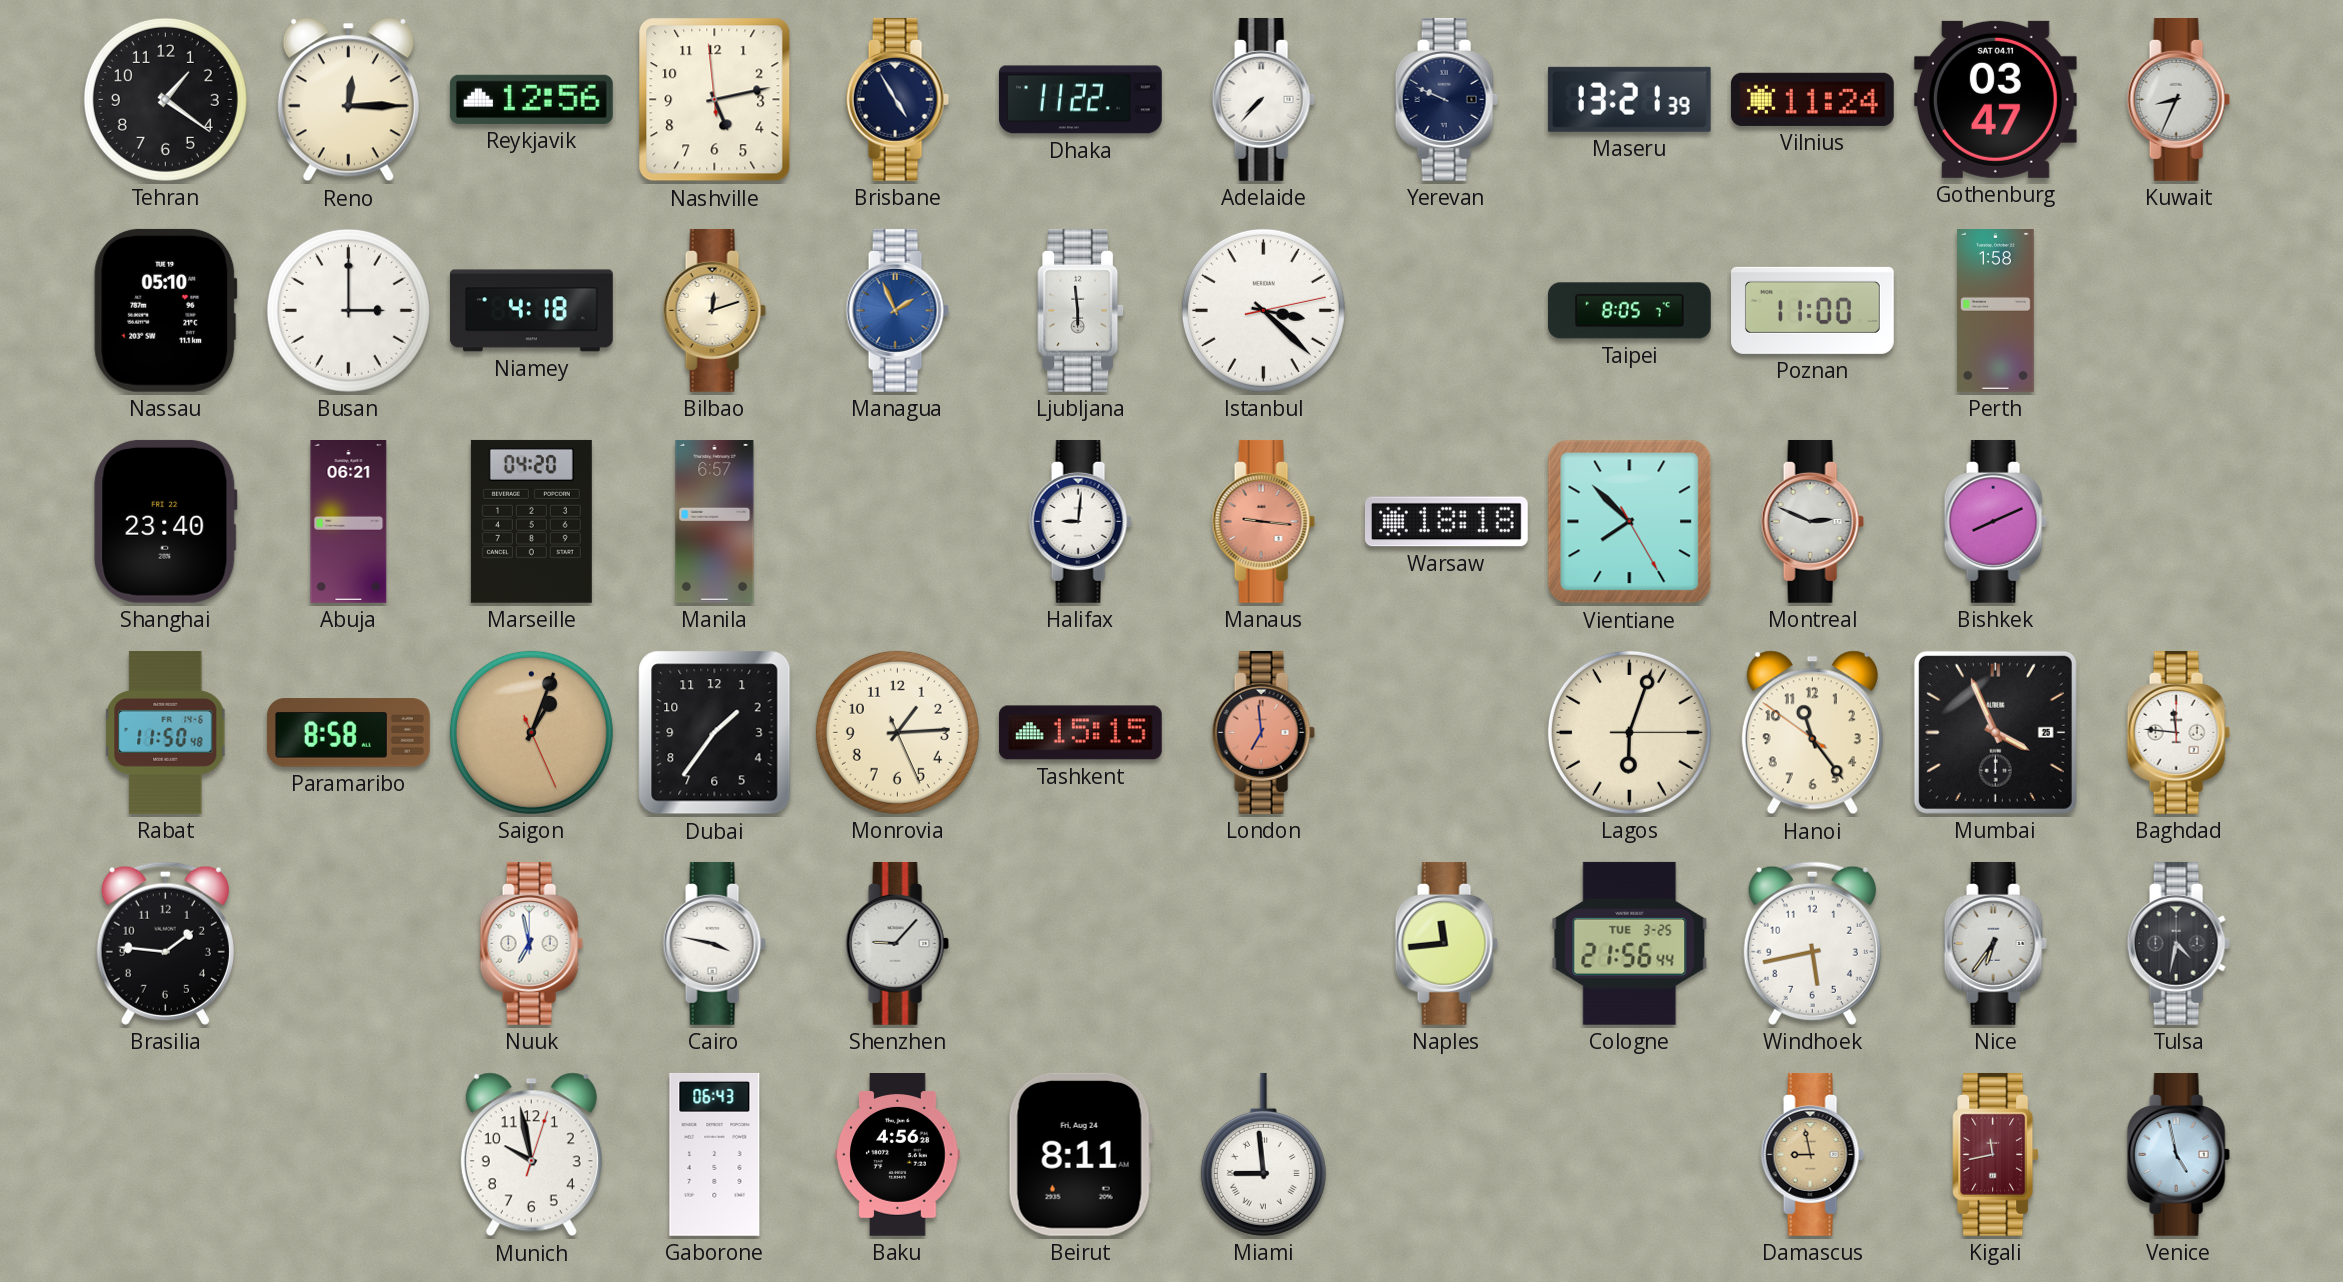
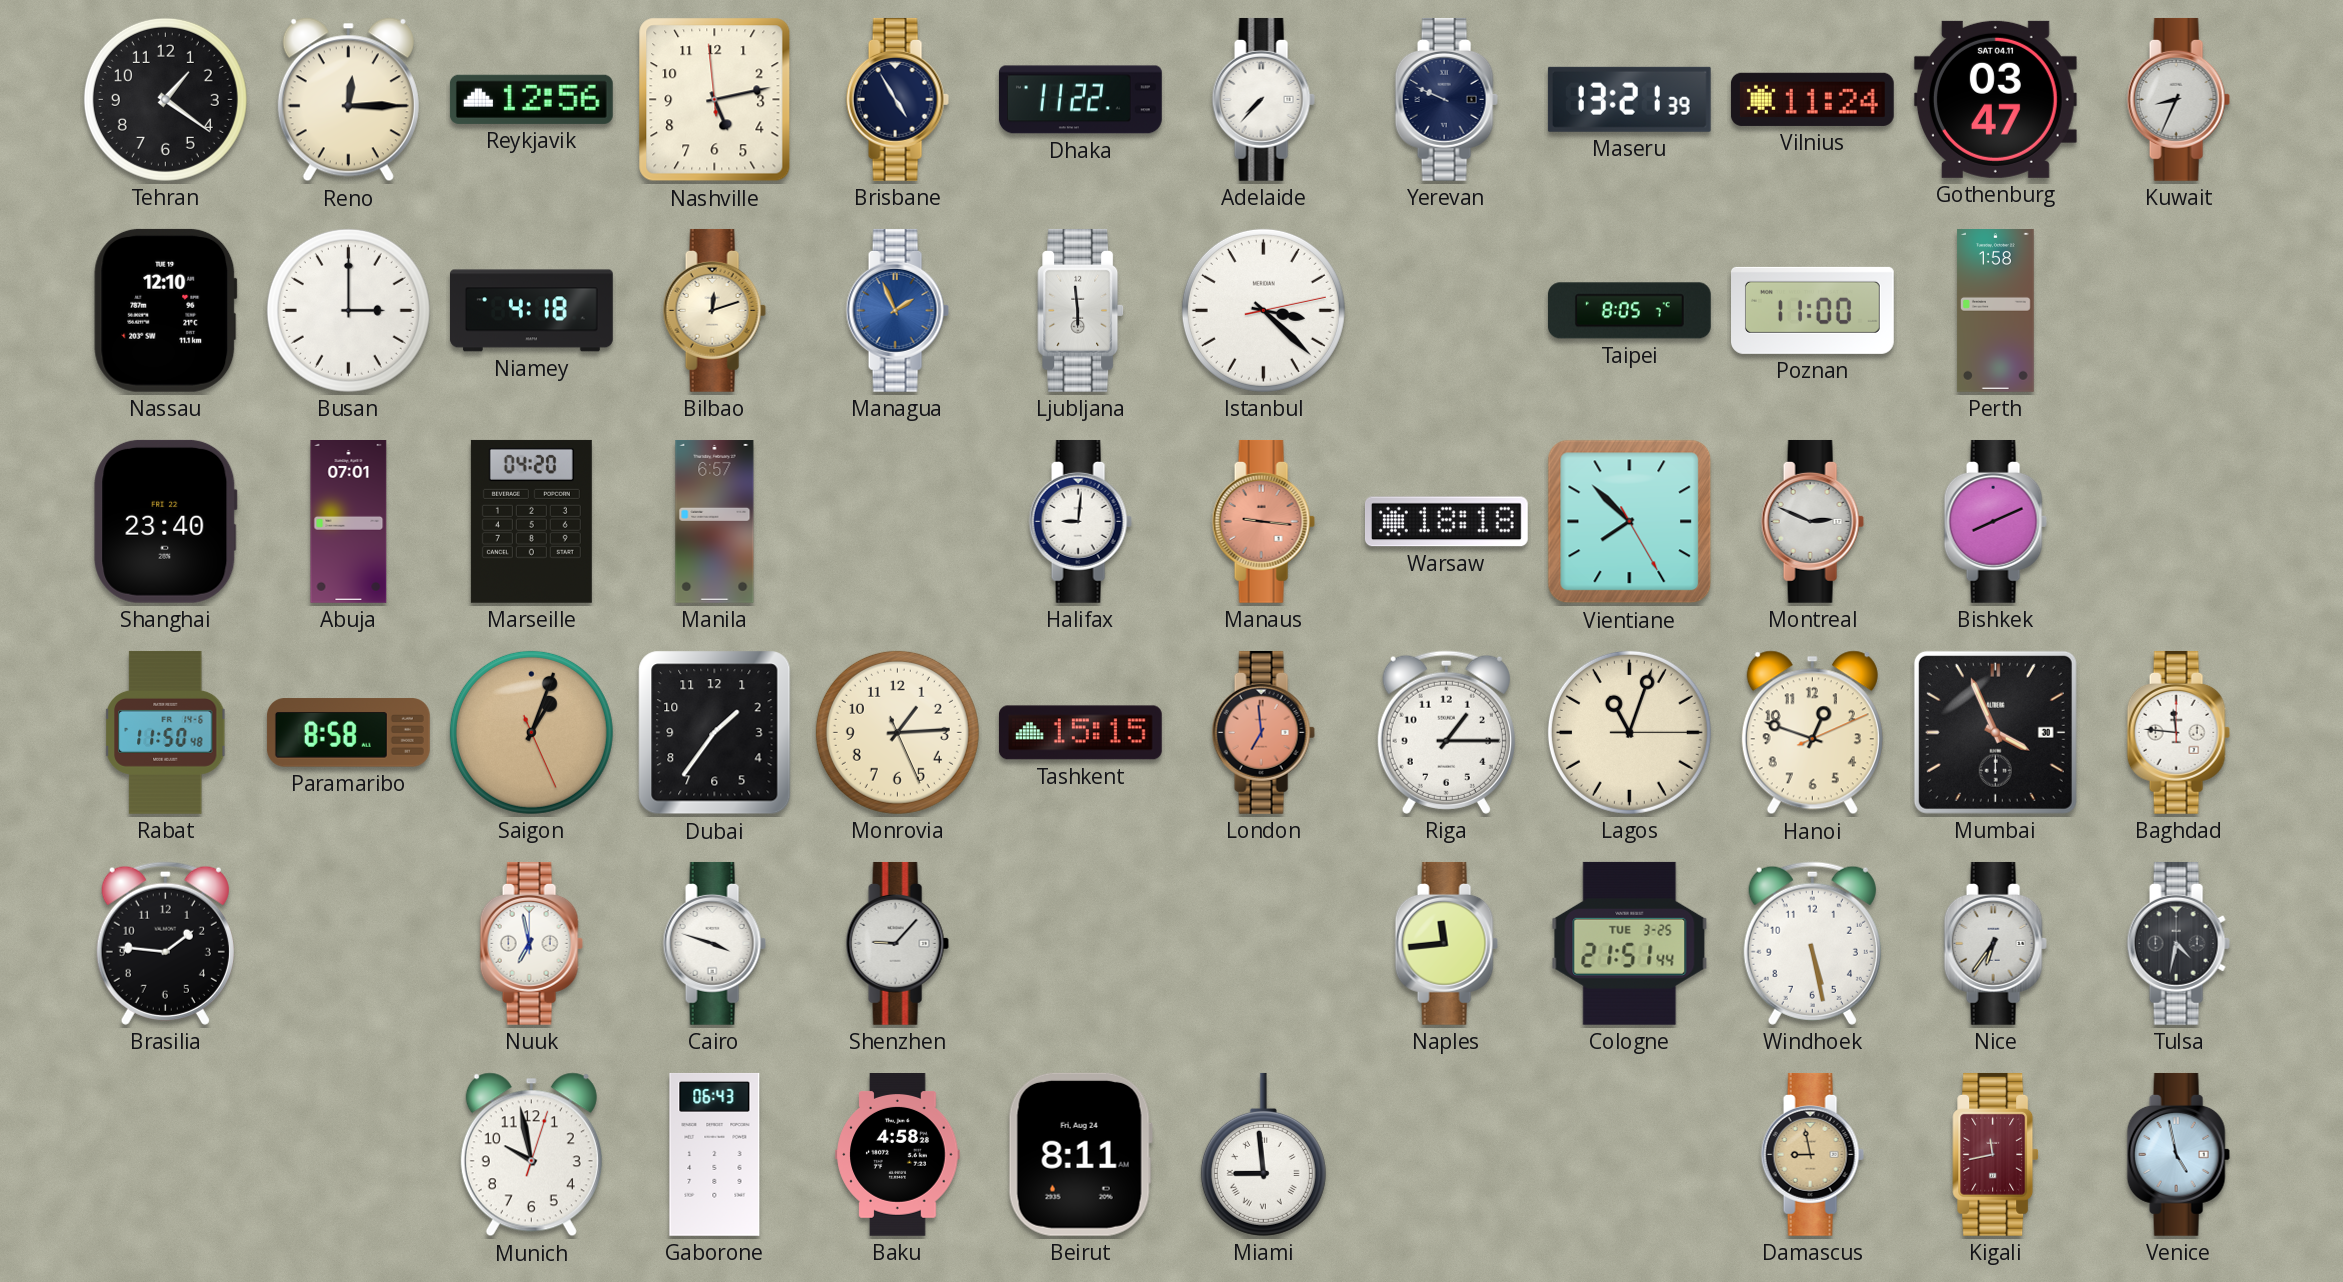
Nassau: 05:10 -> 12:10 (166, 310)
Abuja: 06:21 -> 07:01 (349, 522)
Riga: none -> 1:15 (1446, 732)
Lagos: 6:03 -> 11:03 (1629, 732)
Hanoi: 11:23 -> 12:48 (1812, 733)
Mumbai date: 25 -> 30 (1995, 732)
Cairo: 3:47 -> 3:48 (714, 943)
Cologne: 21:56 -> 21:51 (1630, 943)
Windhoek: 5:43 -> 5:28 (1812, 943)
Baku: 4:56 -> 4:58 (898, 1155)
